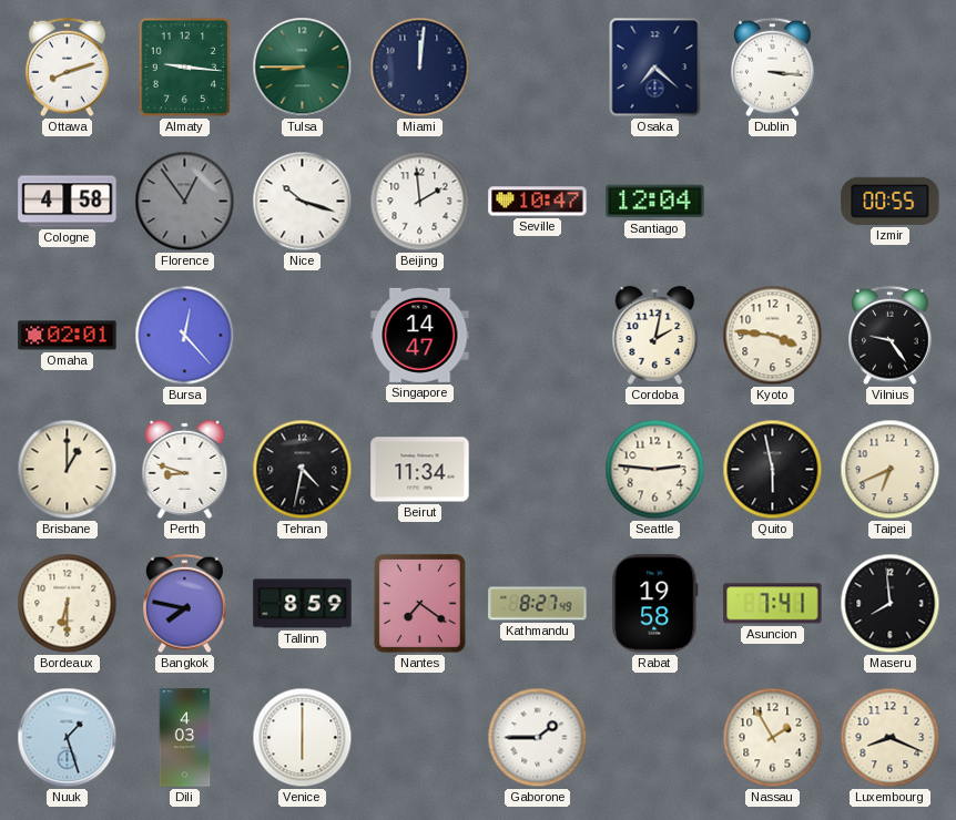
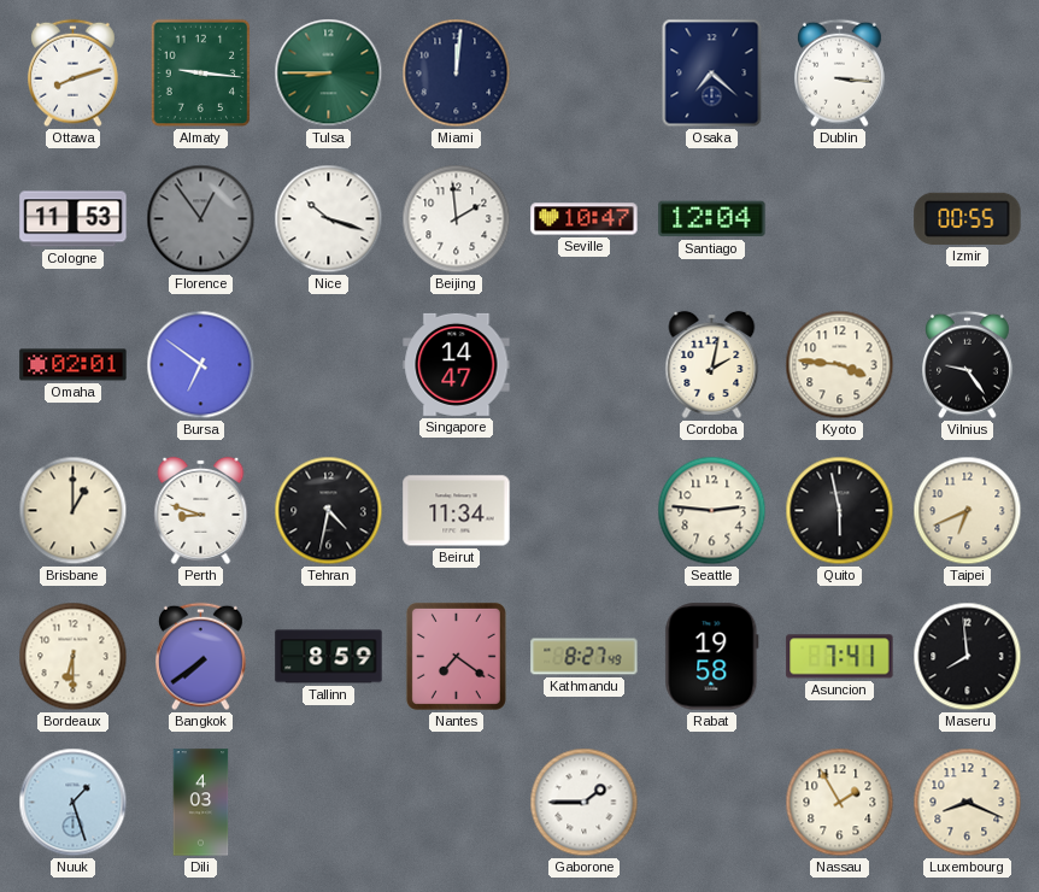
Cologne: 4:58 -> 11:53 (74, 219)
Bursa: 12:23 -> 6:51 (201, 365)
Bangkok: 7:47 -> 7:39 (201, 657)
Venice: 6:00 -> none (303, 738)
